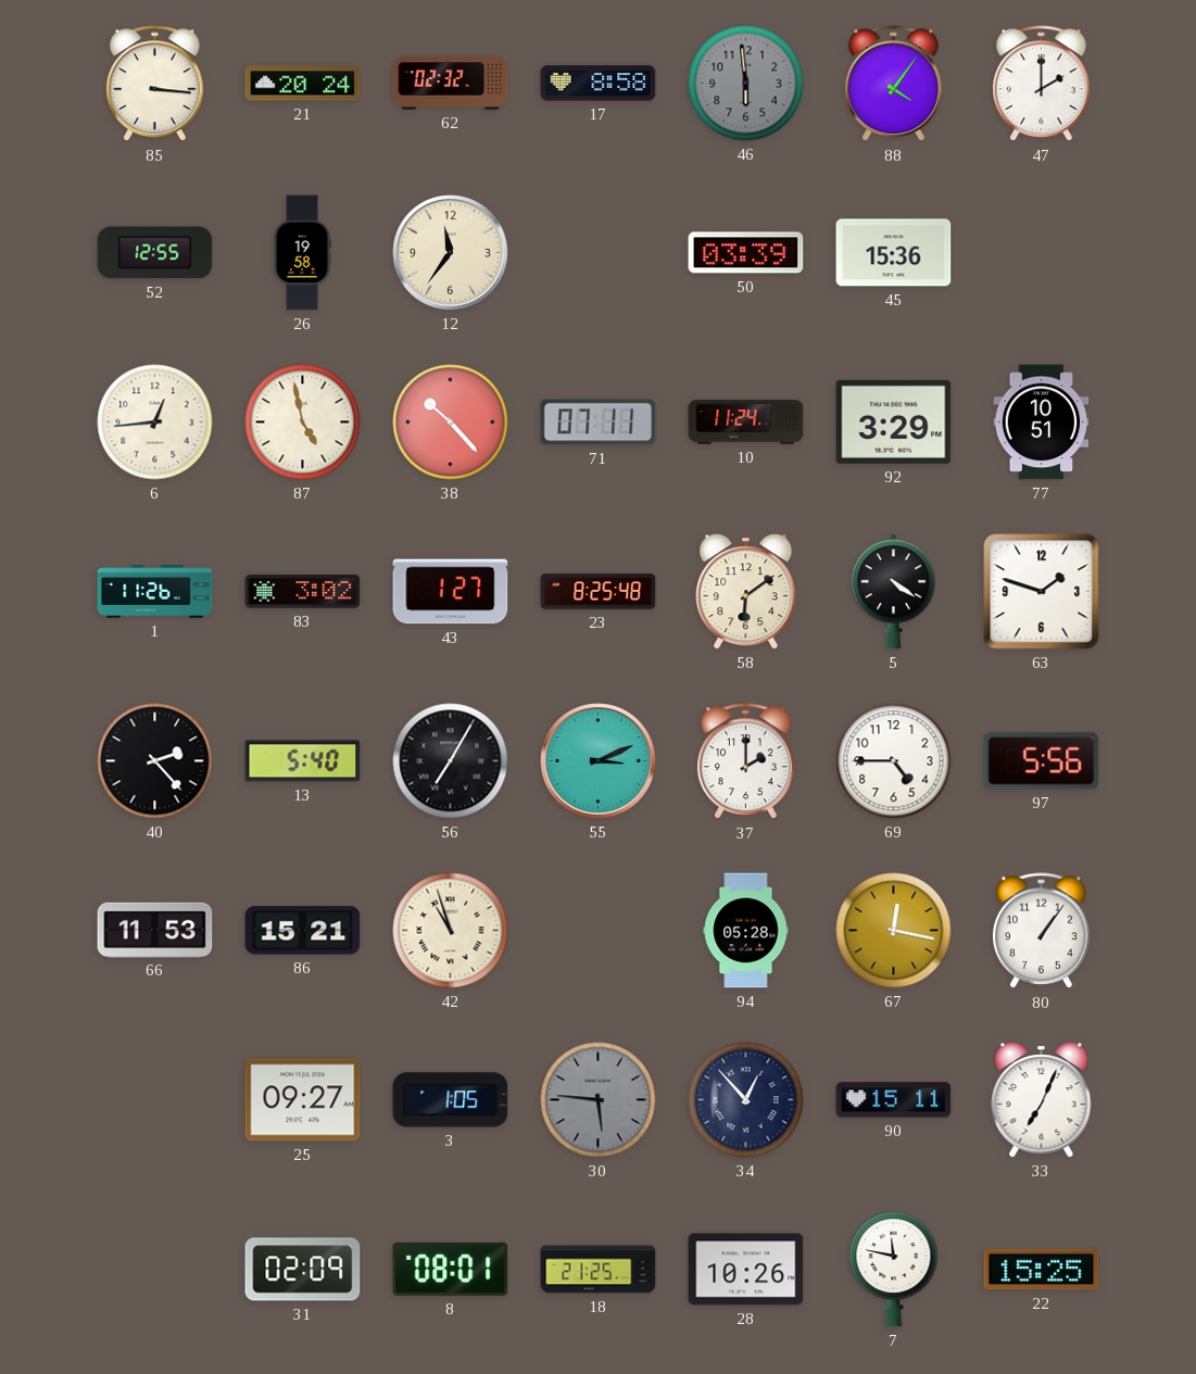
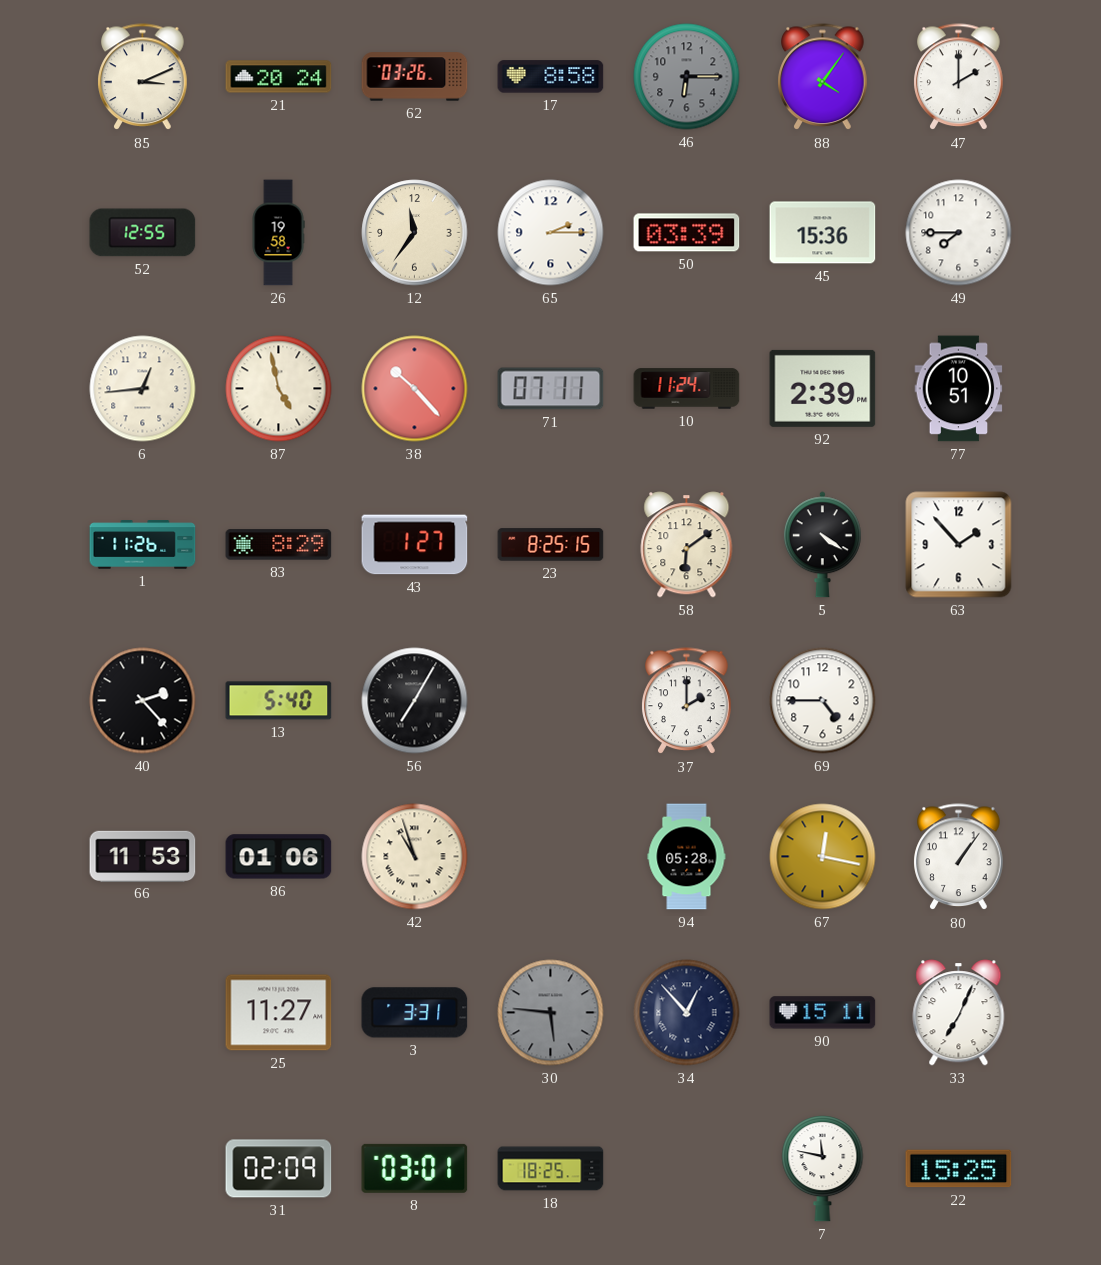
85: 3:16 -> 3:11 (143, 77)
62: 02:32 -> 03:26 (415, 77)
46: 5:59 -> 6:15 (687, 77)
65: none -> 2:15 (551, 233)
49: none -> 7:45 (959, 233)
92: 3:29 -> 2:39 (823, 388)
83: 3:02 -> 8:29 (279, 545)
23: 8:25:48 -> 8:25:15 (551, 545)
63: 1:48 -> 1:53 (959, 545)
55: 3:11 -> none (599, 761)
97: 5:56 -> none (1042, 761)
86: 15:21 -> 01:06 (279, 857)
25: 09:27 -> 11:27 (279, 1013)
3: 1:05 -> 3:31 (415, 1013)
8: 08:01 -> 03:01 (415, 1168)
18: 21:25 -> 18:25 (551, 1169)
28: 10:26 -> none (746, 1270)
